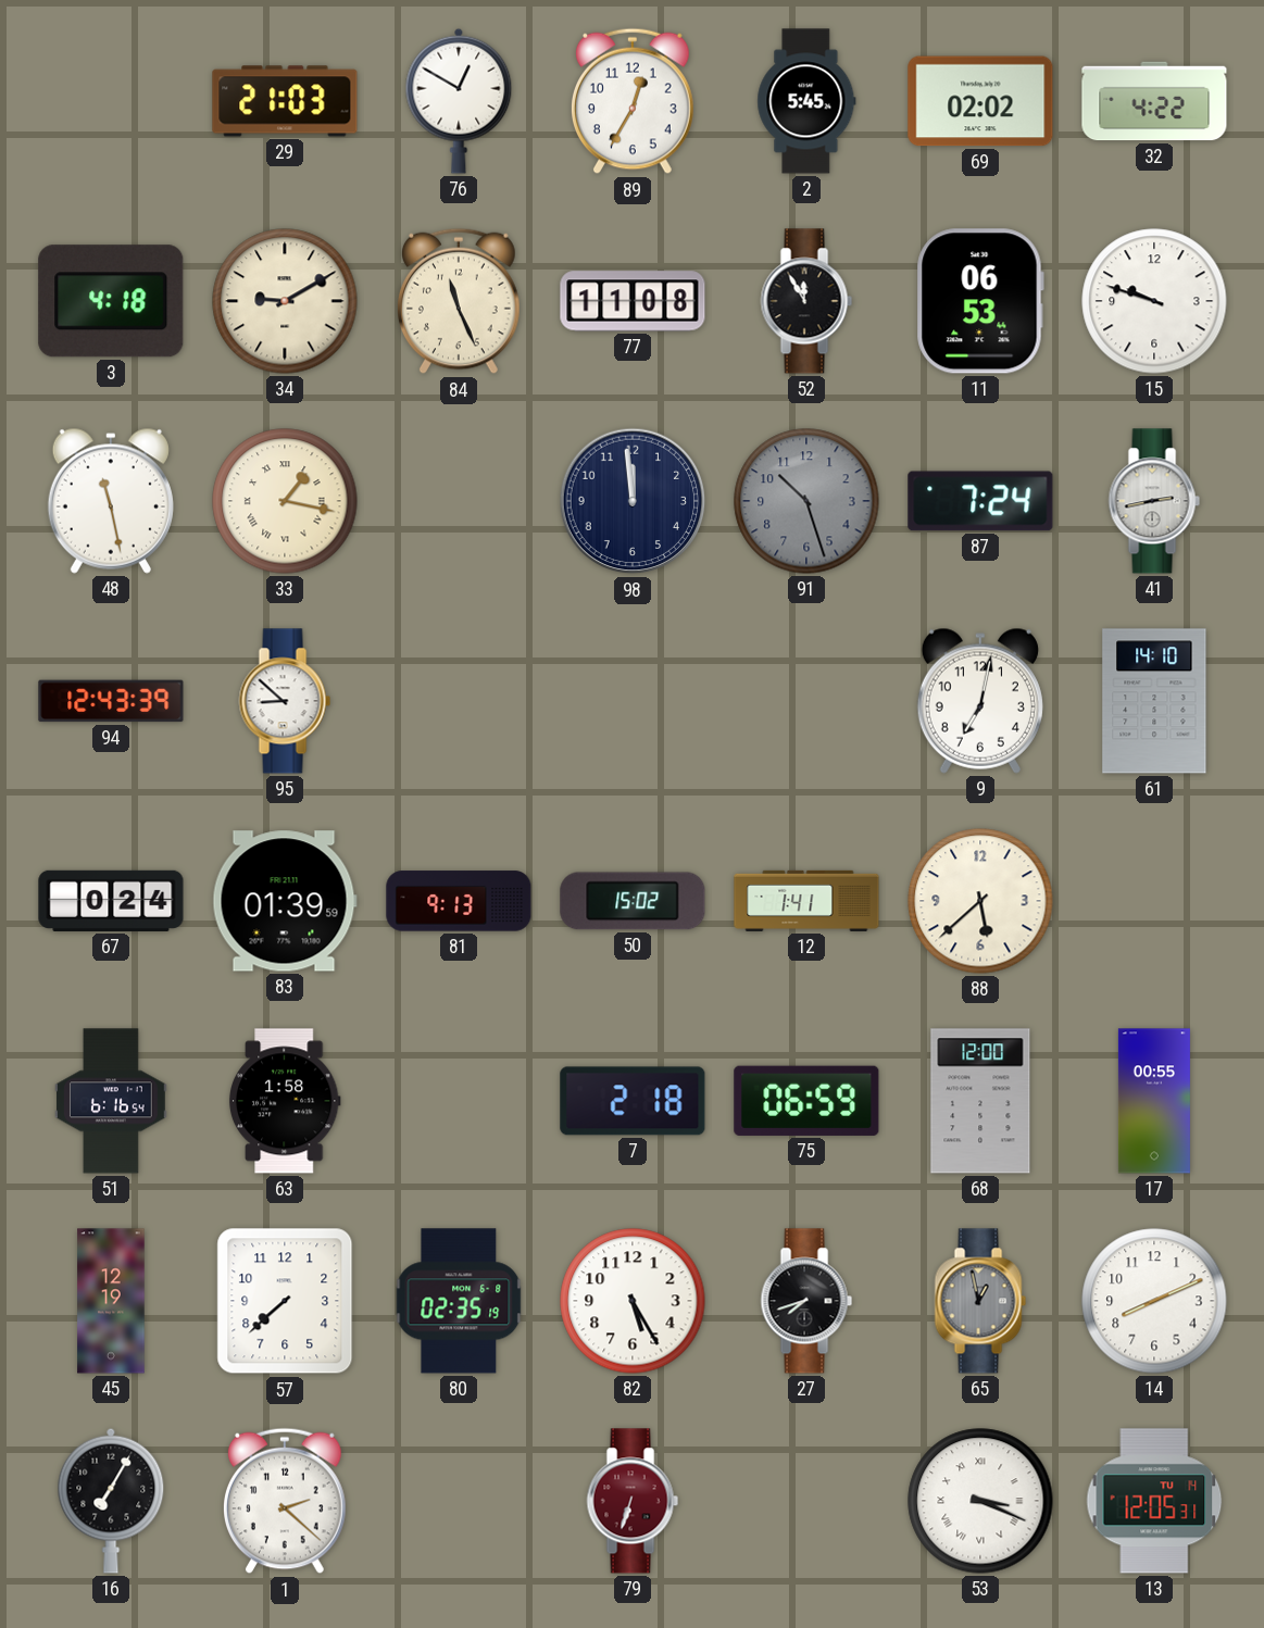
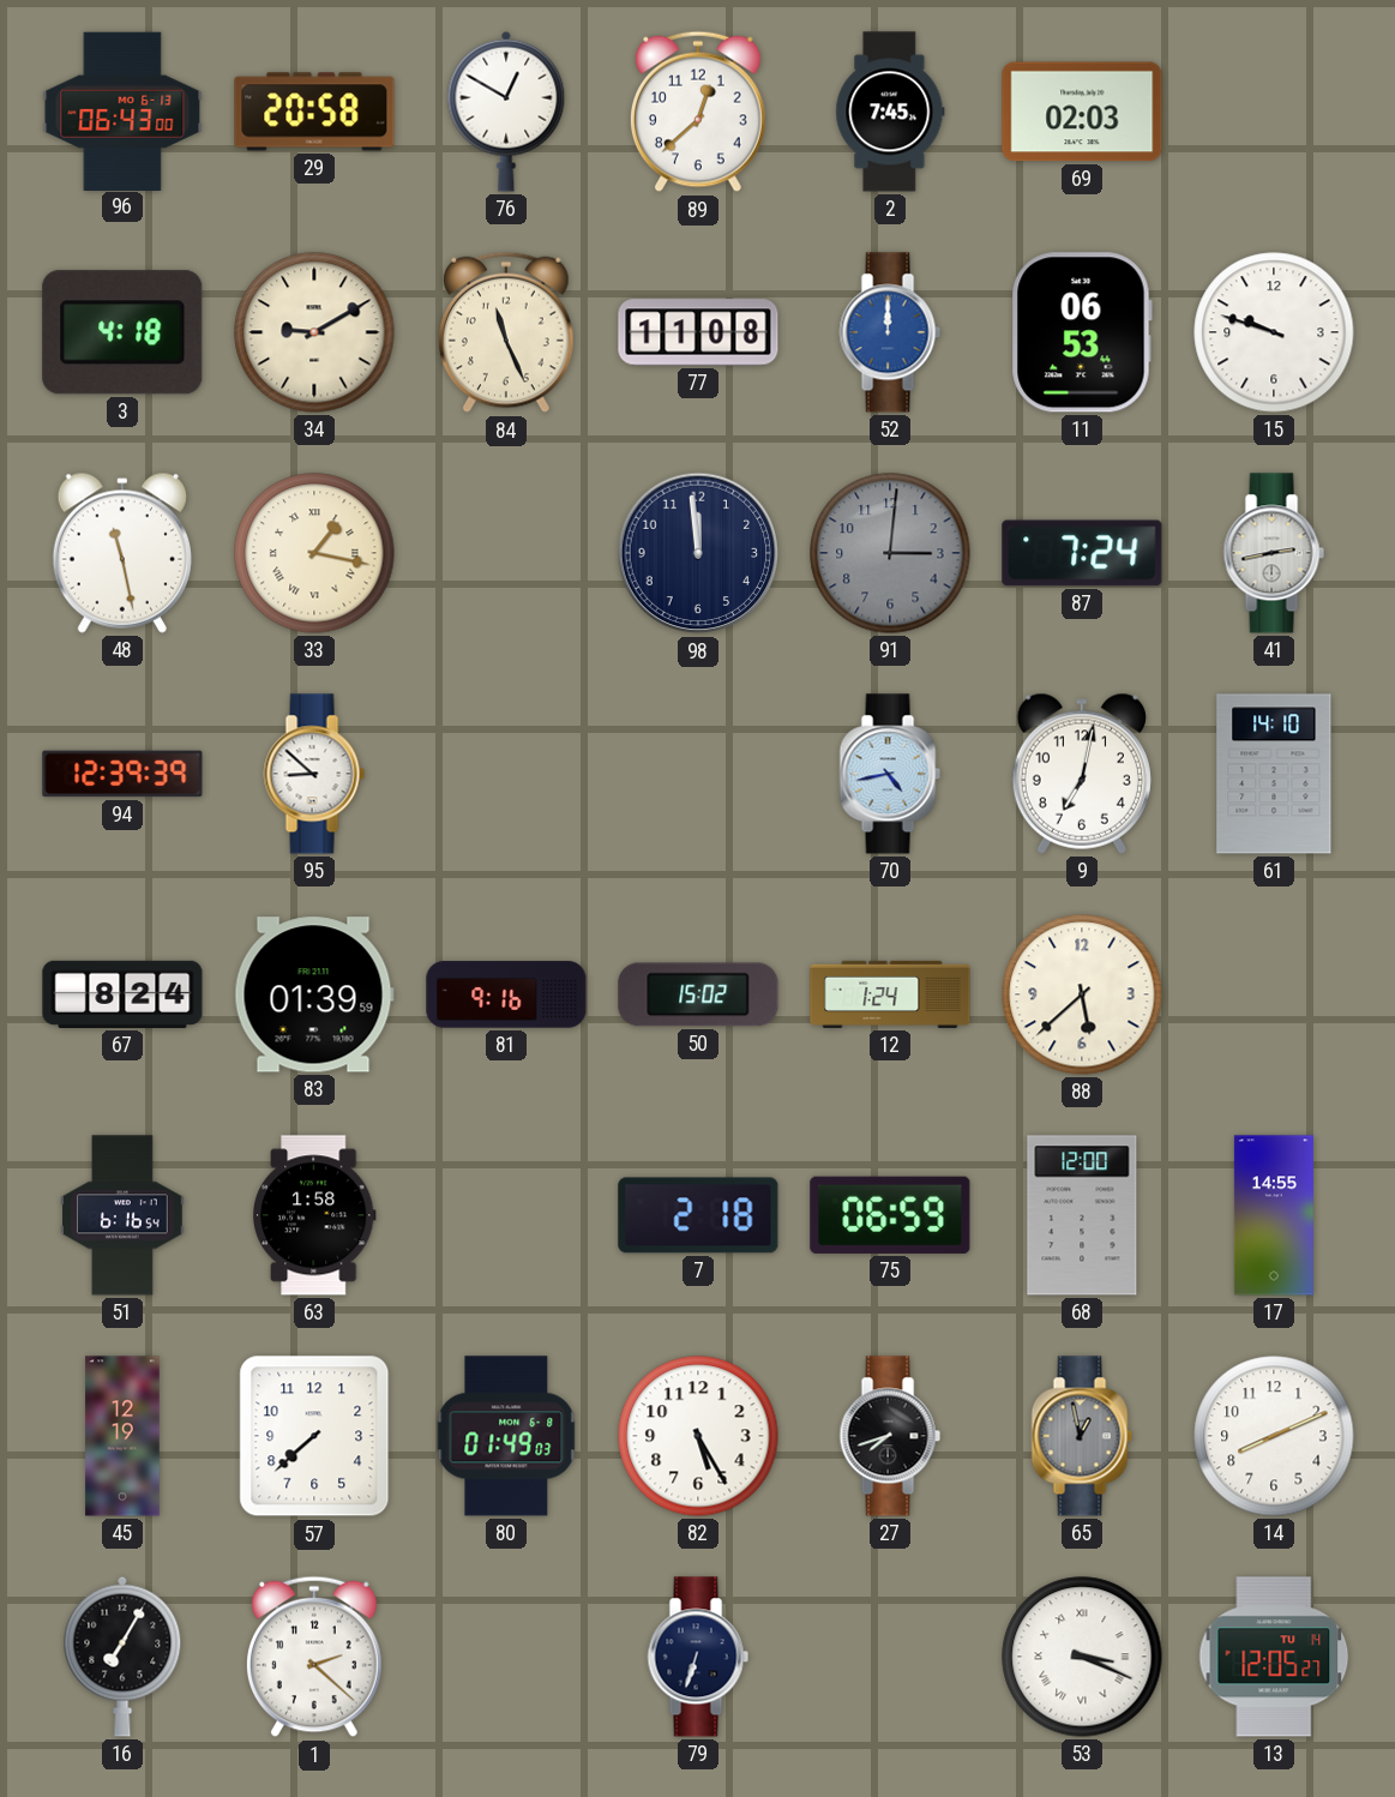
96: none -> 06:43 (122, 110)
29: 21:03 -> 20:58 (314, 112)
89: 12:35 -> 12:38 (699, 112)
2: 5:45 -> 7:45 (890, 112)
69: 02:02 -> 02:03 (1082, 112)
32: 4:22 -> none (1154, 101)
52: 11:55 -> 12:00 (890, 332)
52 dial: black -> blue (890, 332)
91: 10:27 -> 3:01 (890, 553)
94: 12:43 -> 12:39 (122, 774)
70: none -> 4:43 (890, 774)
67: 0:24 -> 8:24 (122, 994)
81: 9:13 -> 9:16 (506, 994)
12: 1:41 -> 1:24 (890, 994)
17: 00:55 -> 14:55 (1274, 1215)
80: 02:35 -> 01:49 (506, 1436)
79 dial: burgundy -> navy (698, 1657)
13: 12:05:31 -> 12:05:27 (1274, 1657)
